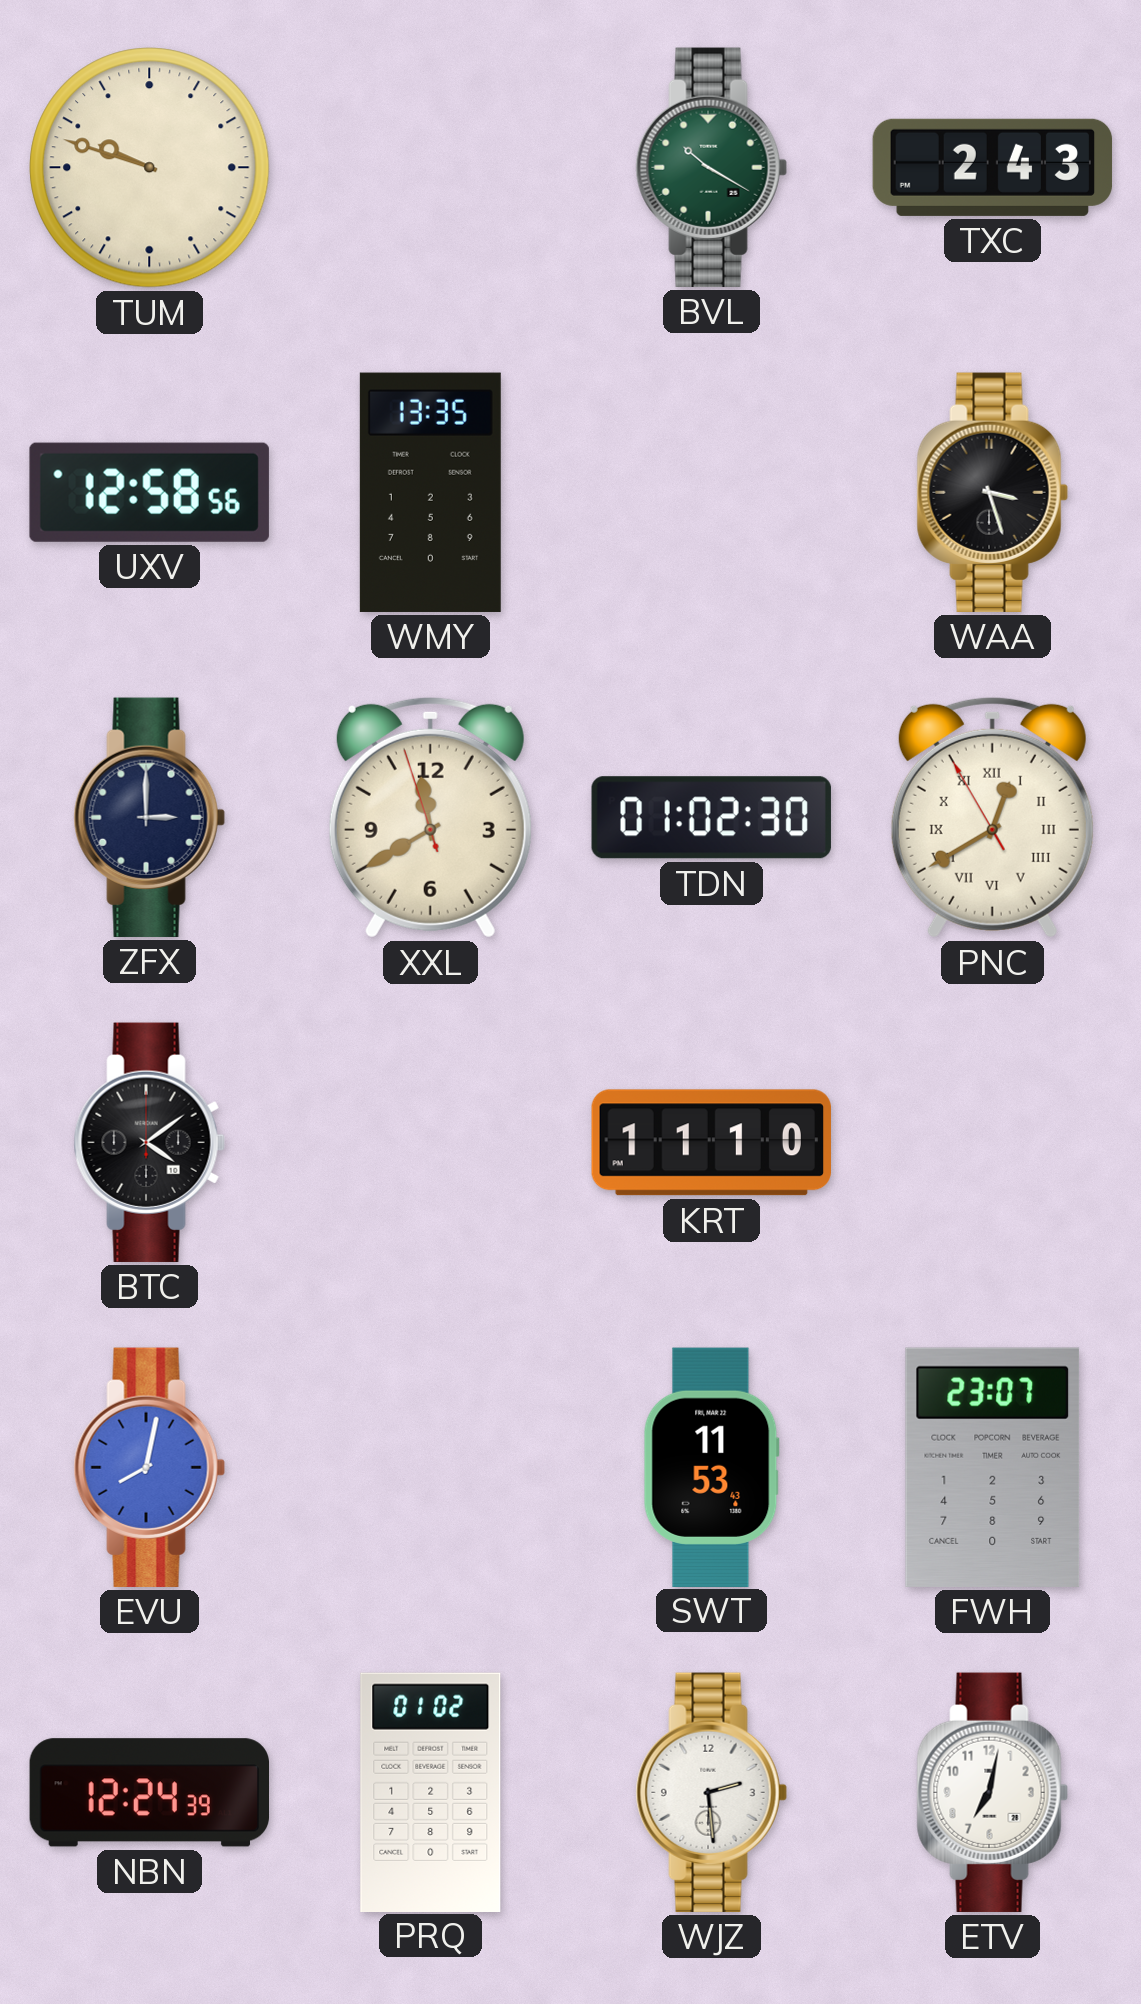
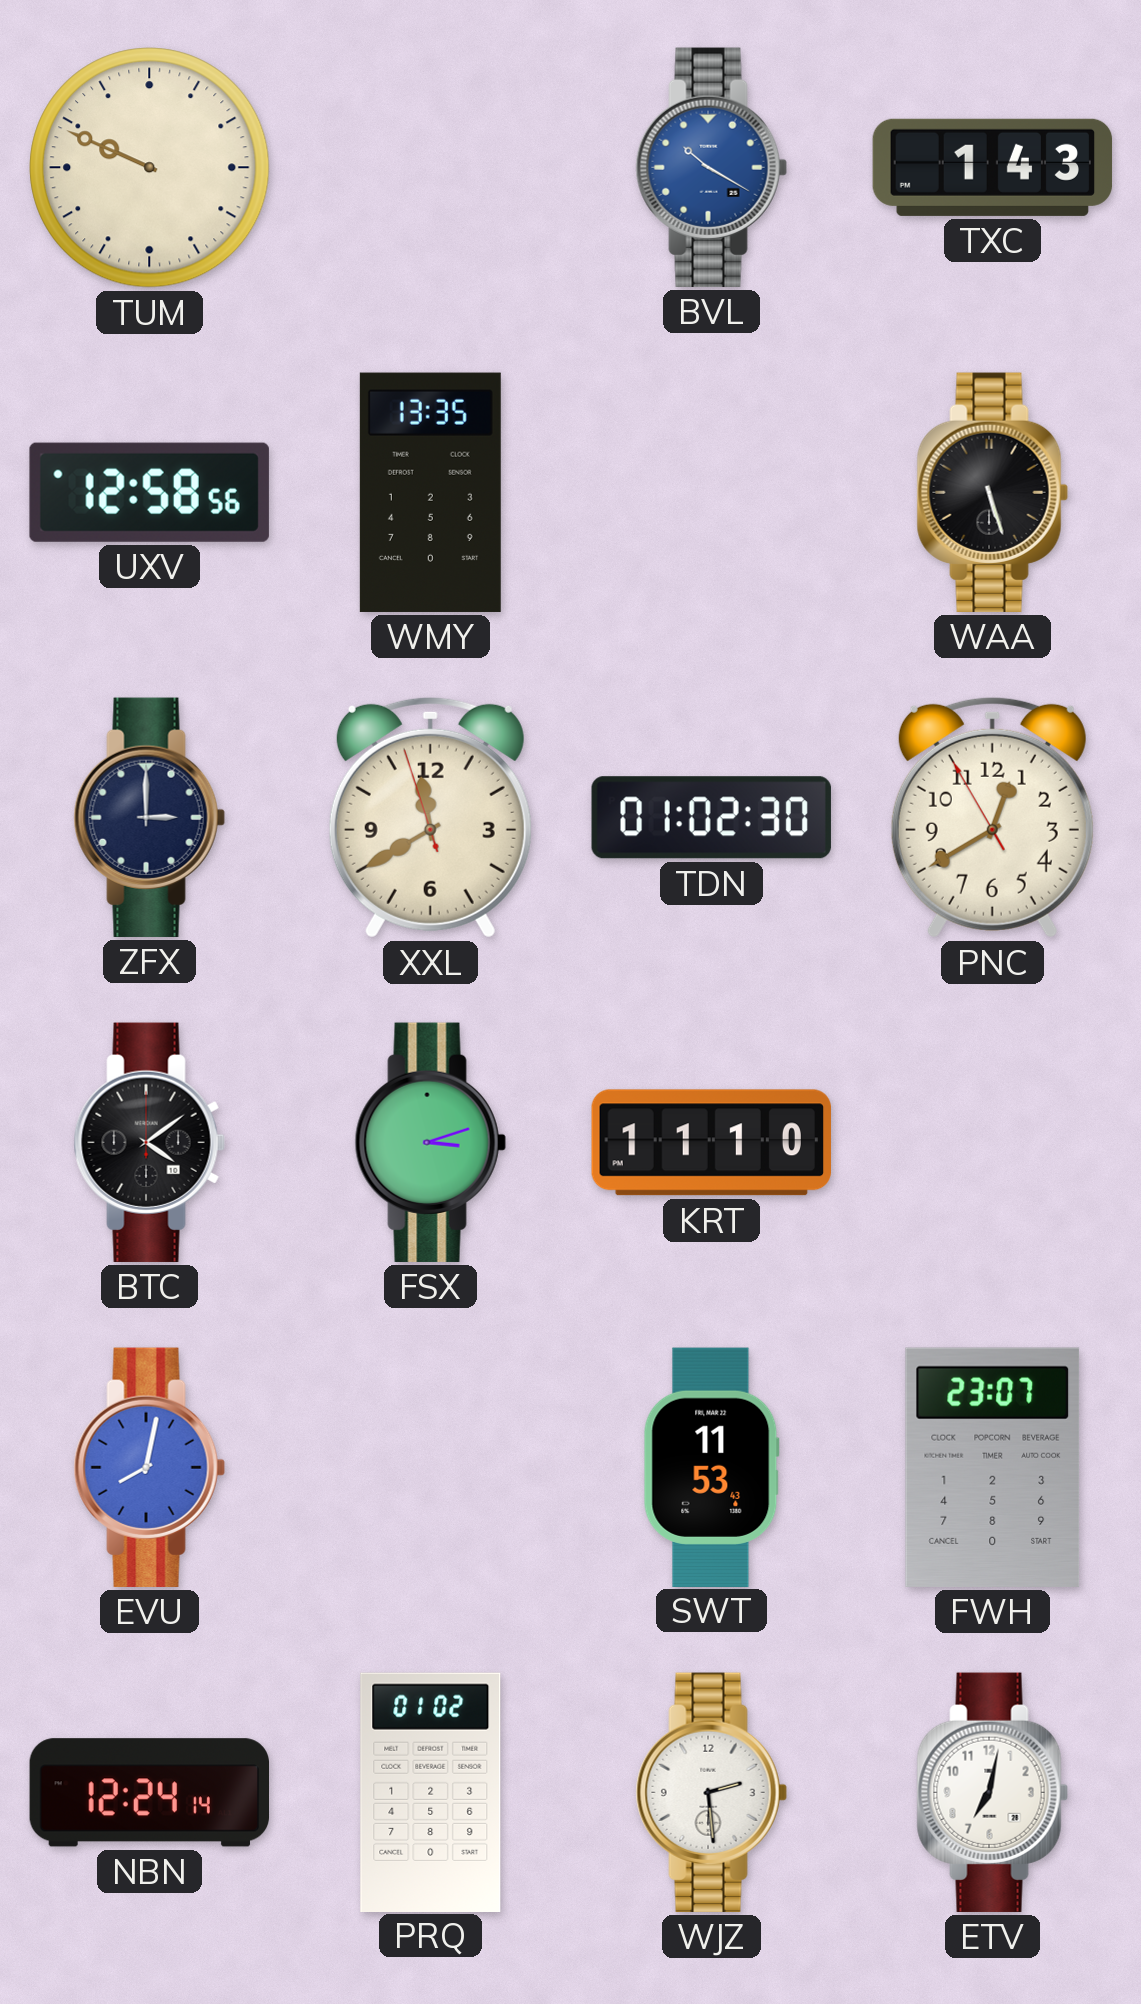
TUM: 9:48 -> 9:49 (150, 168)
BVL dial: green -> blue (711, 167)
TXC: 2:43 -> 1:43 (993, 167)
WAA: 3:27 -> 5:27 (992, 492)
PNC numerals: Roman -> Arabic (992, 817)
FSX: none -> 3:12 (430, 1142)
NBN: 12:24:39 -> 12:24:14 (149, 1793)
